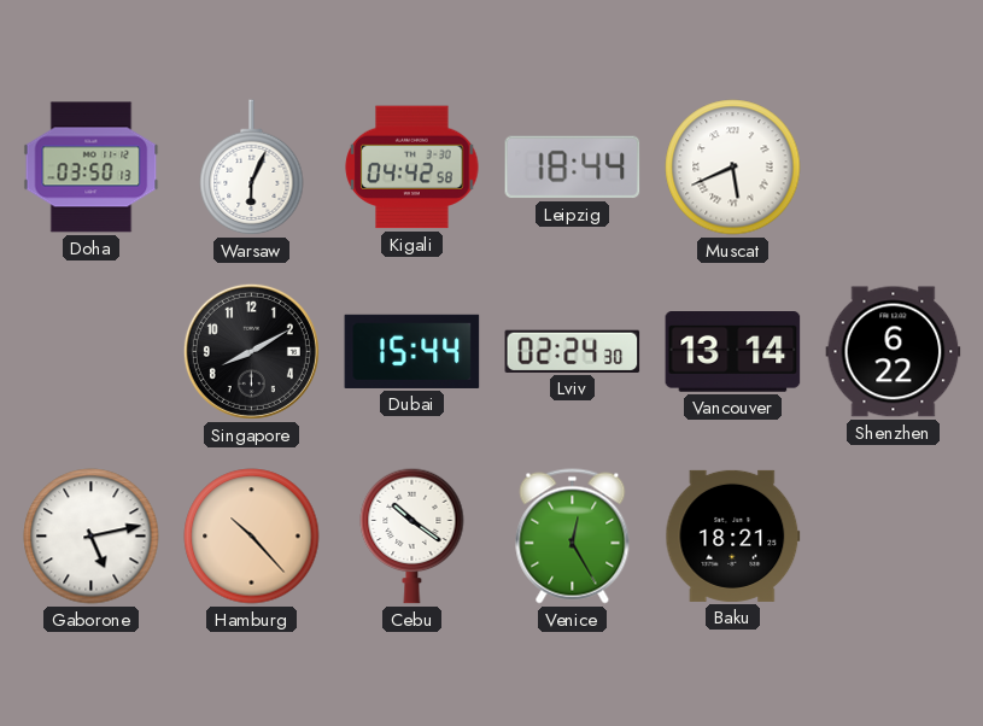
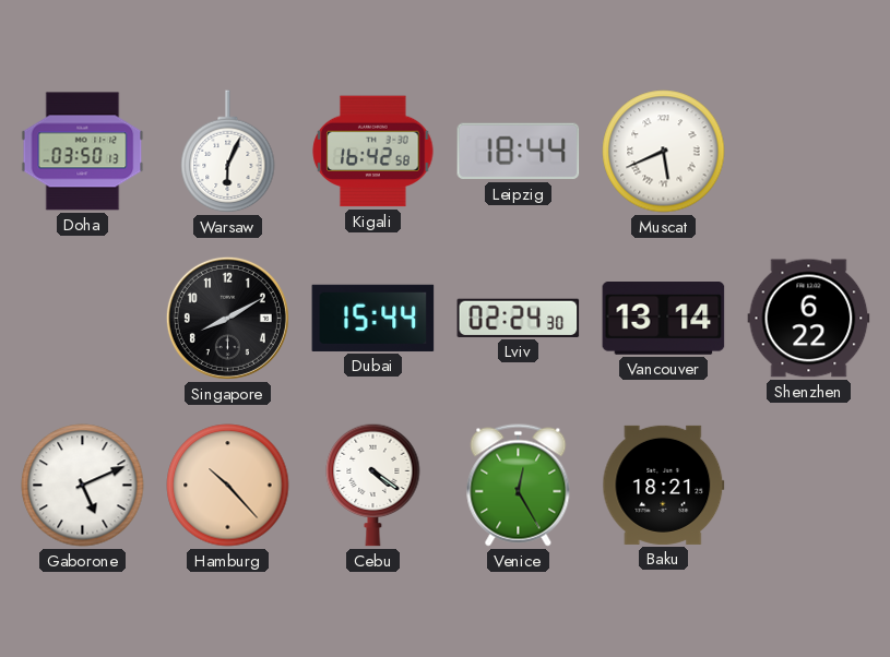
Kigali: 04:42 -> 16:42 (373, 152)
Gaborone: 5:13 -> 5:11 (83, 486)
Cebu: 10:21 -> 4:21 (373, 485)
